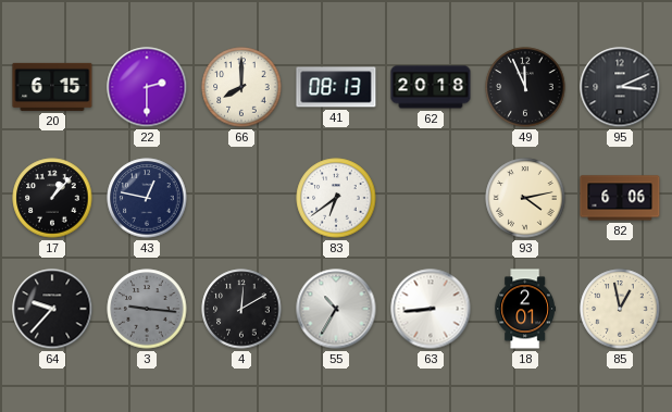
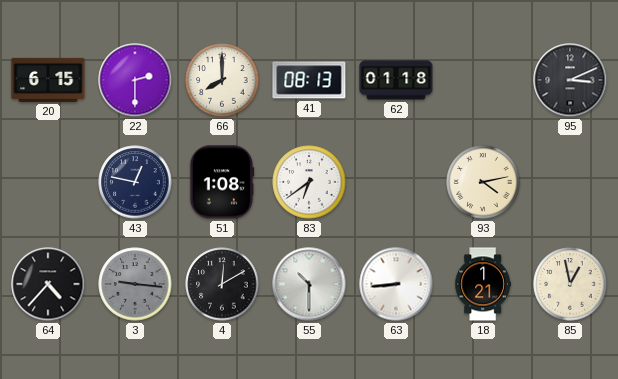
62: 20:18 -> 01:18 (396, 80)
49: 11:56 -> none (525, 87)
17: 1:07 -> none (52, 198)
51: none -> 1:08 (222, 182)
82: 6:06 -> none (620, 198)
64: 9:37 -> 4:37 (48, 284)
55: 10:35 -> 10:30 (309, 284)
18: 2:01 -> 1:21 (482, 284)
